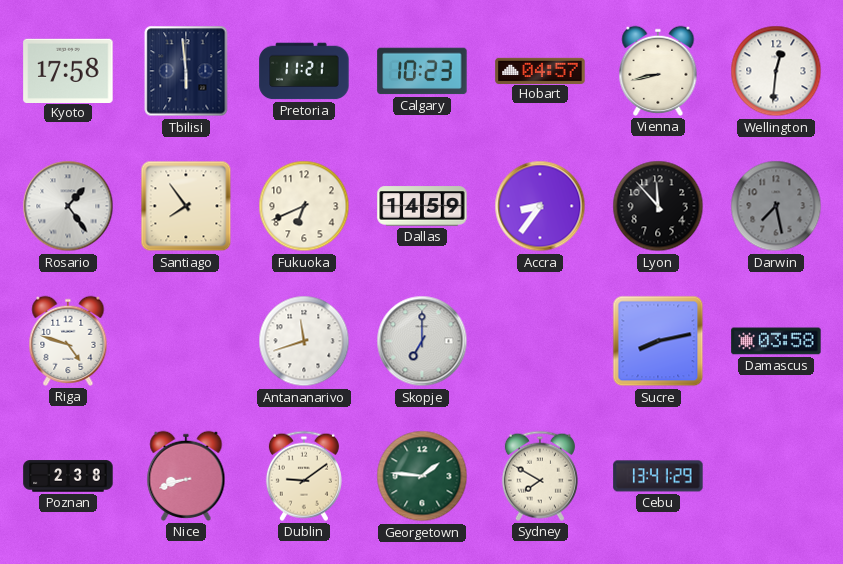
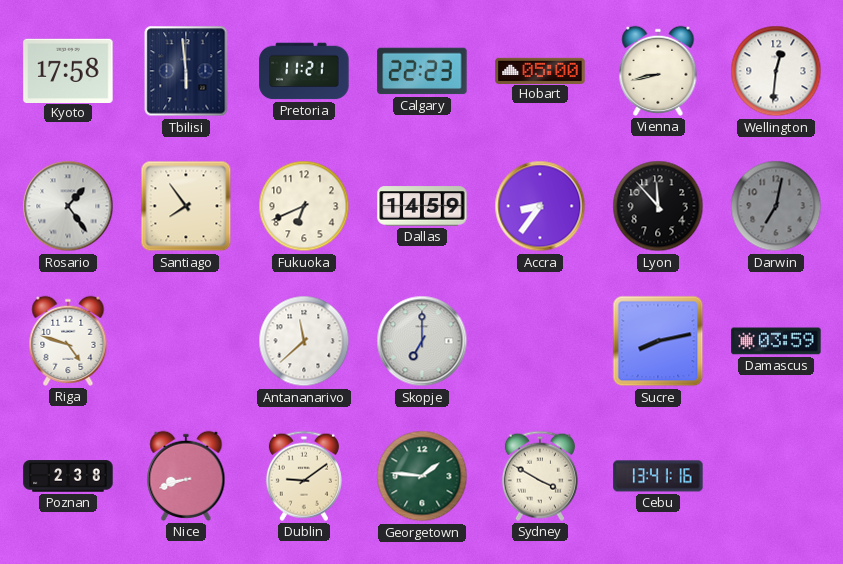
Calgary: 10:23 -> 22:23 (422, 71)
Hobart: 04:57 -> 05:00 (540, 70)
Darwin: 7:28 -> 7:02 (776, 206)
Antananarivo: 11:42 -> 11:38 (304, 341)
Damascus: 03:58 -> 03:59 (776, 341)
Sydney: 7:50 -> 3:50 (540, 476)
Cebu: 13:41:29 -> 13:41:16 (658, 476)
